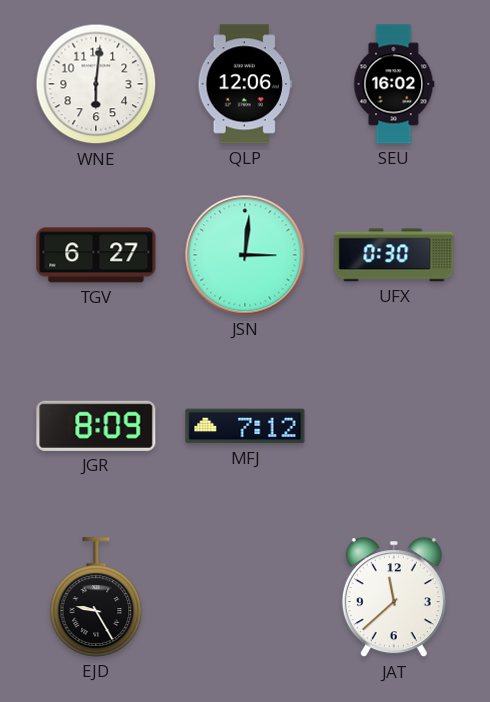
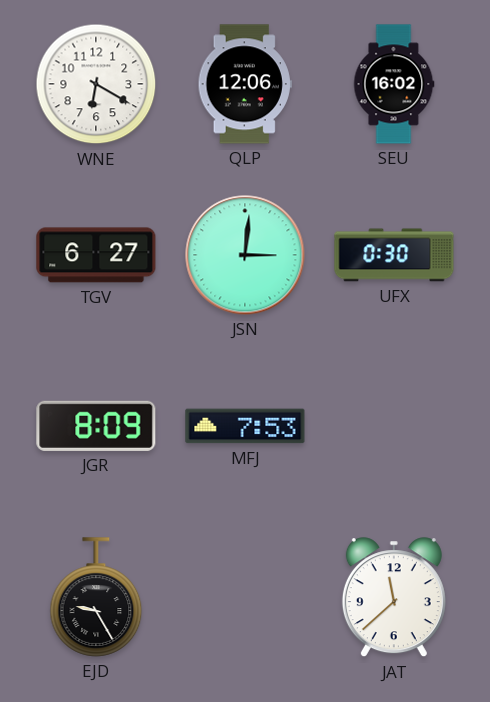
WNE: 6:01 -> 6:20 (96, 84)
MFJ: 7:12 -> 7:53 (245, 426)
